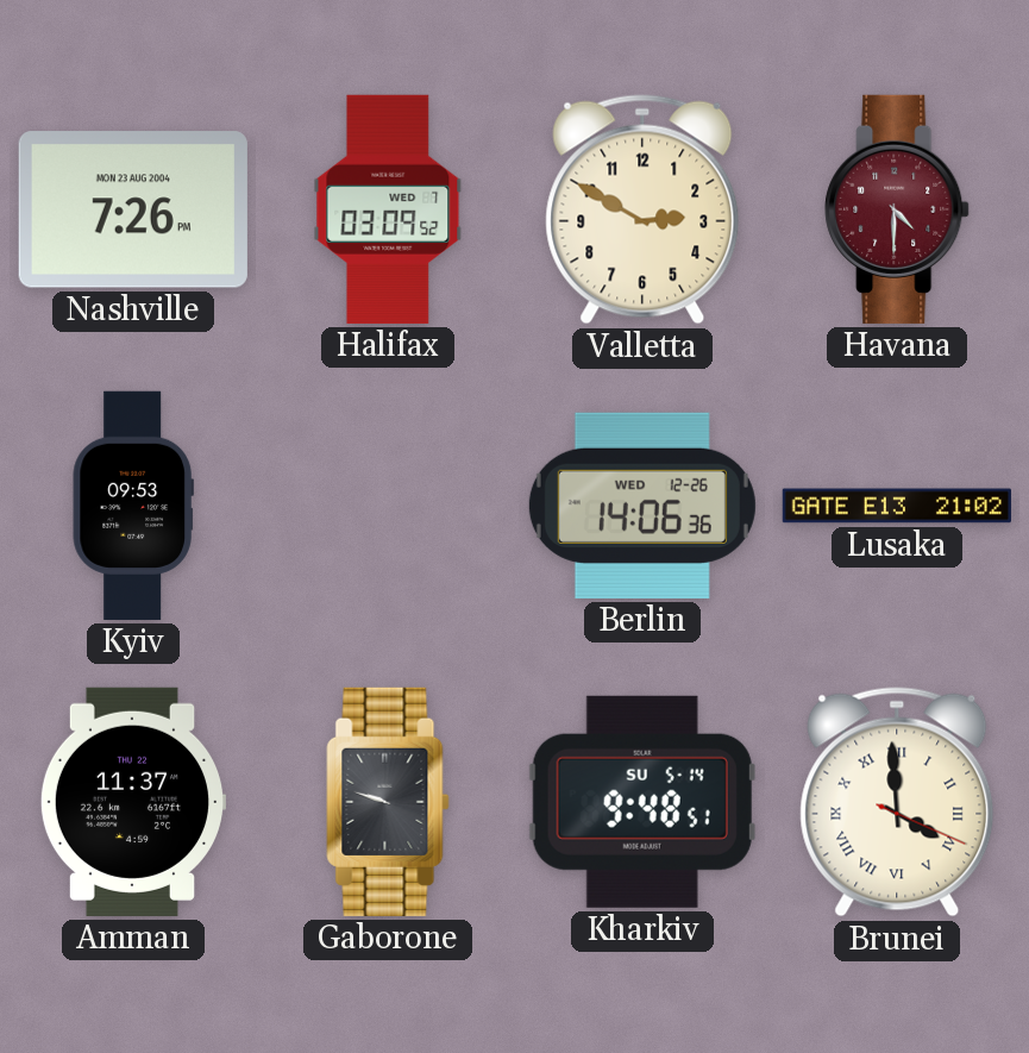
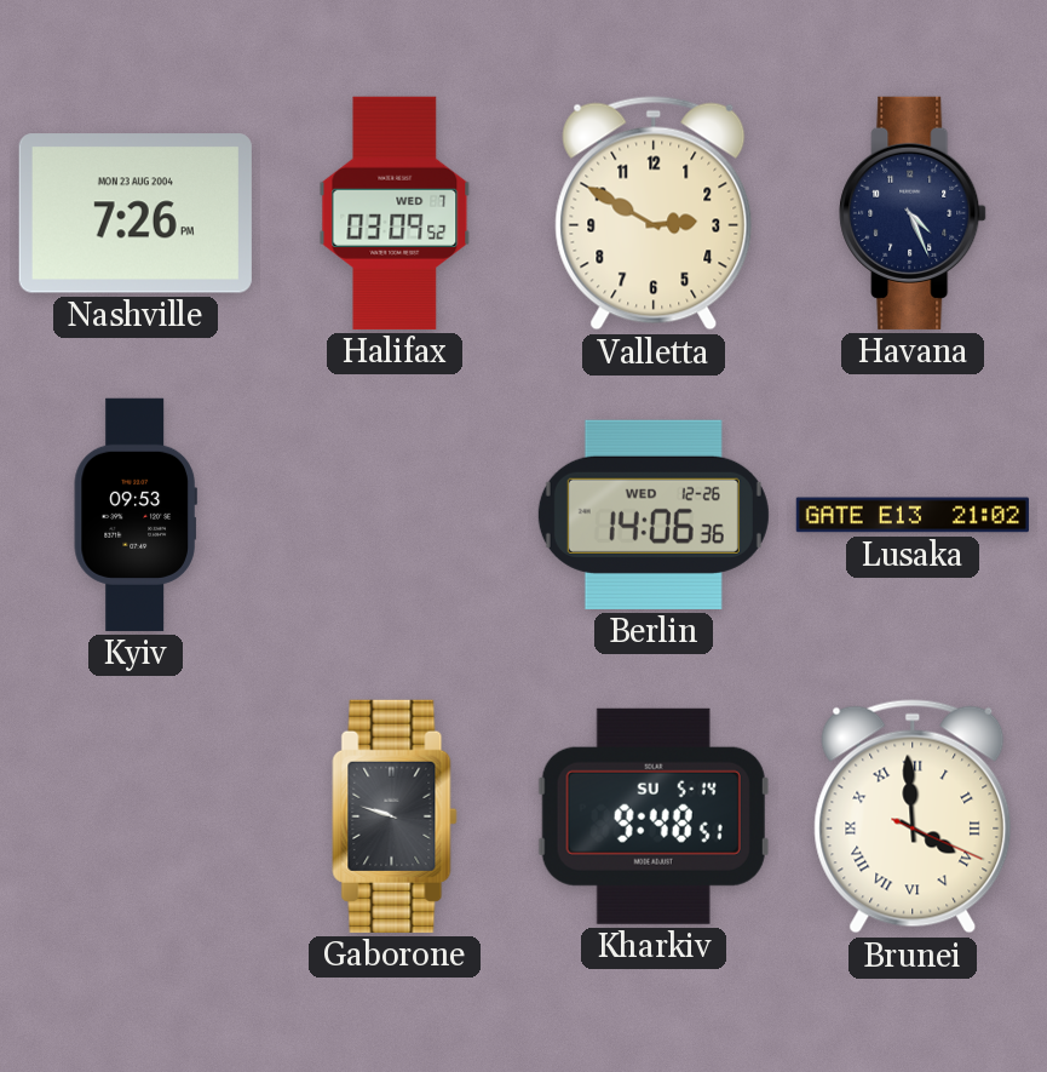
Havana: 4:30 -> 4:26 (913, 213)
Havana dial: burgundy -> navy (913, 213)
Amman: 11:37 -> none (133, 802)
